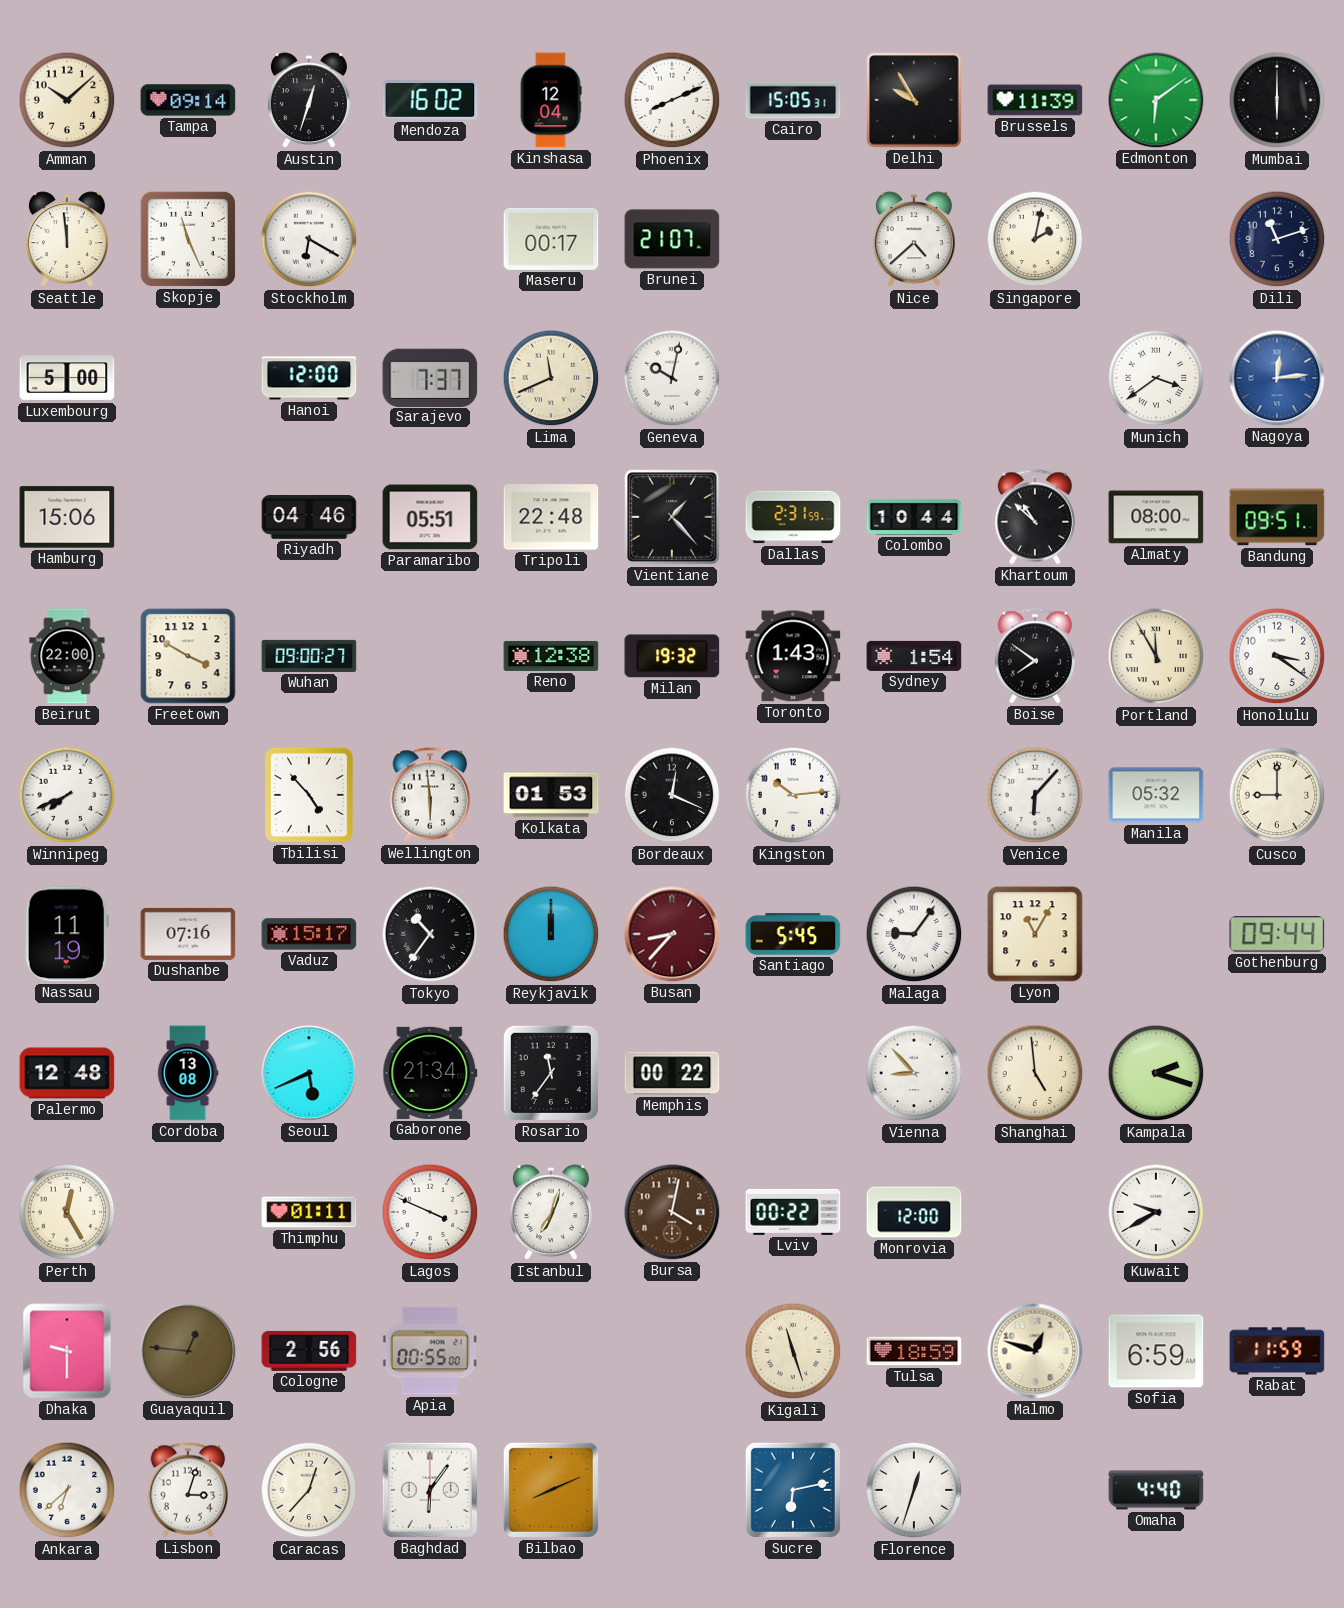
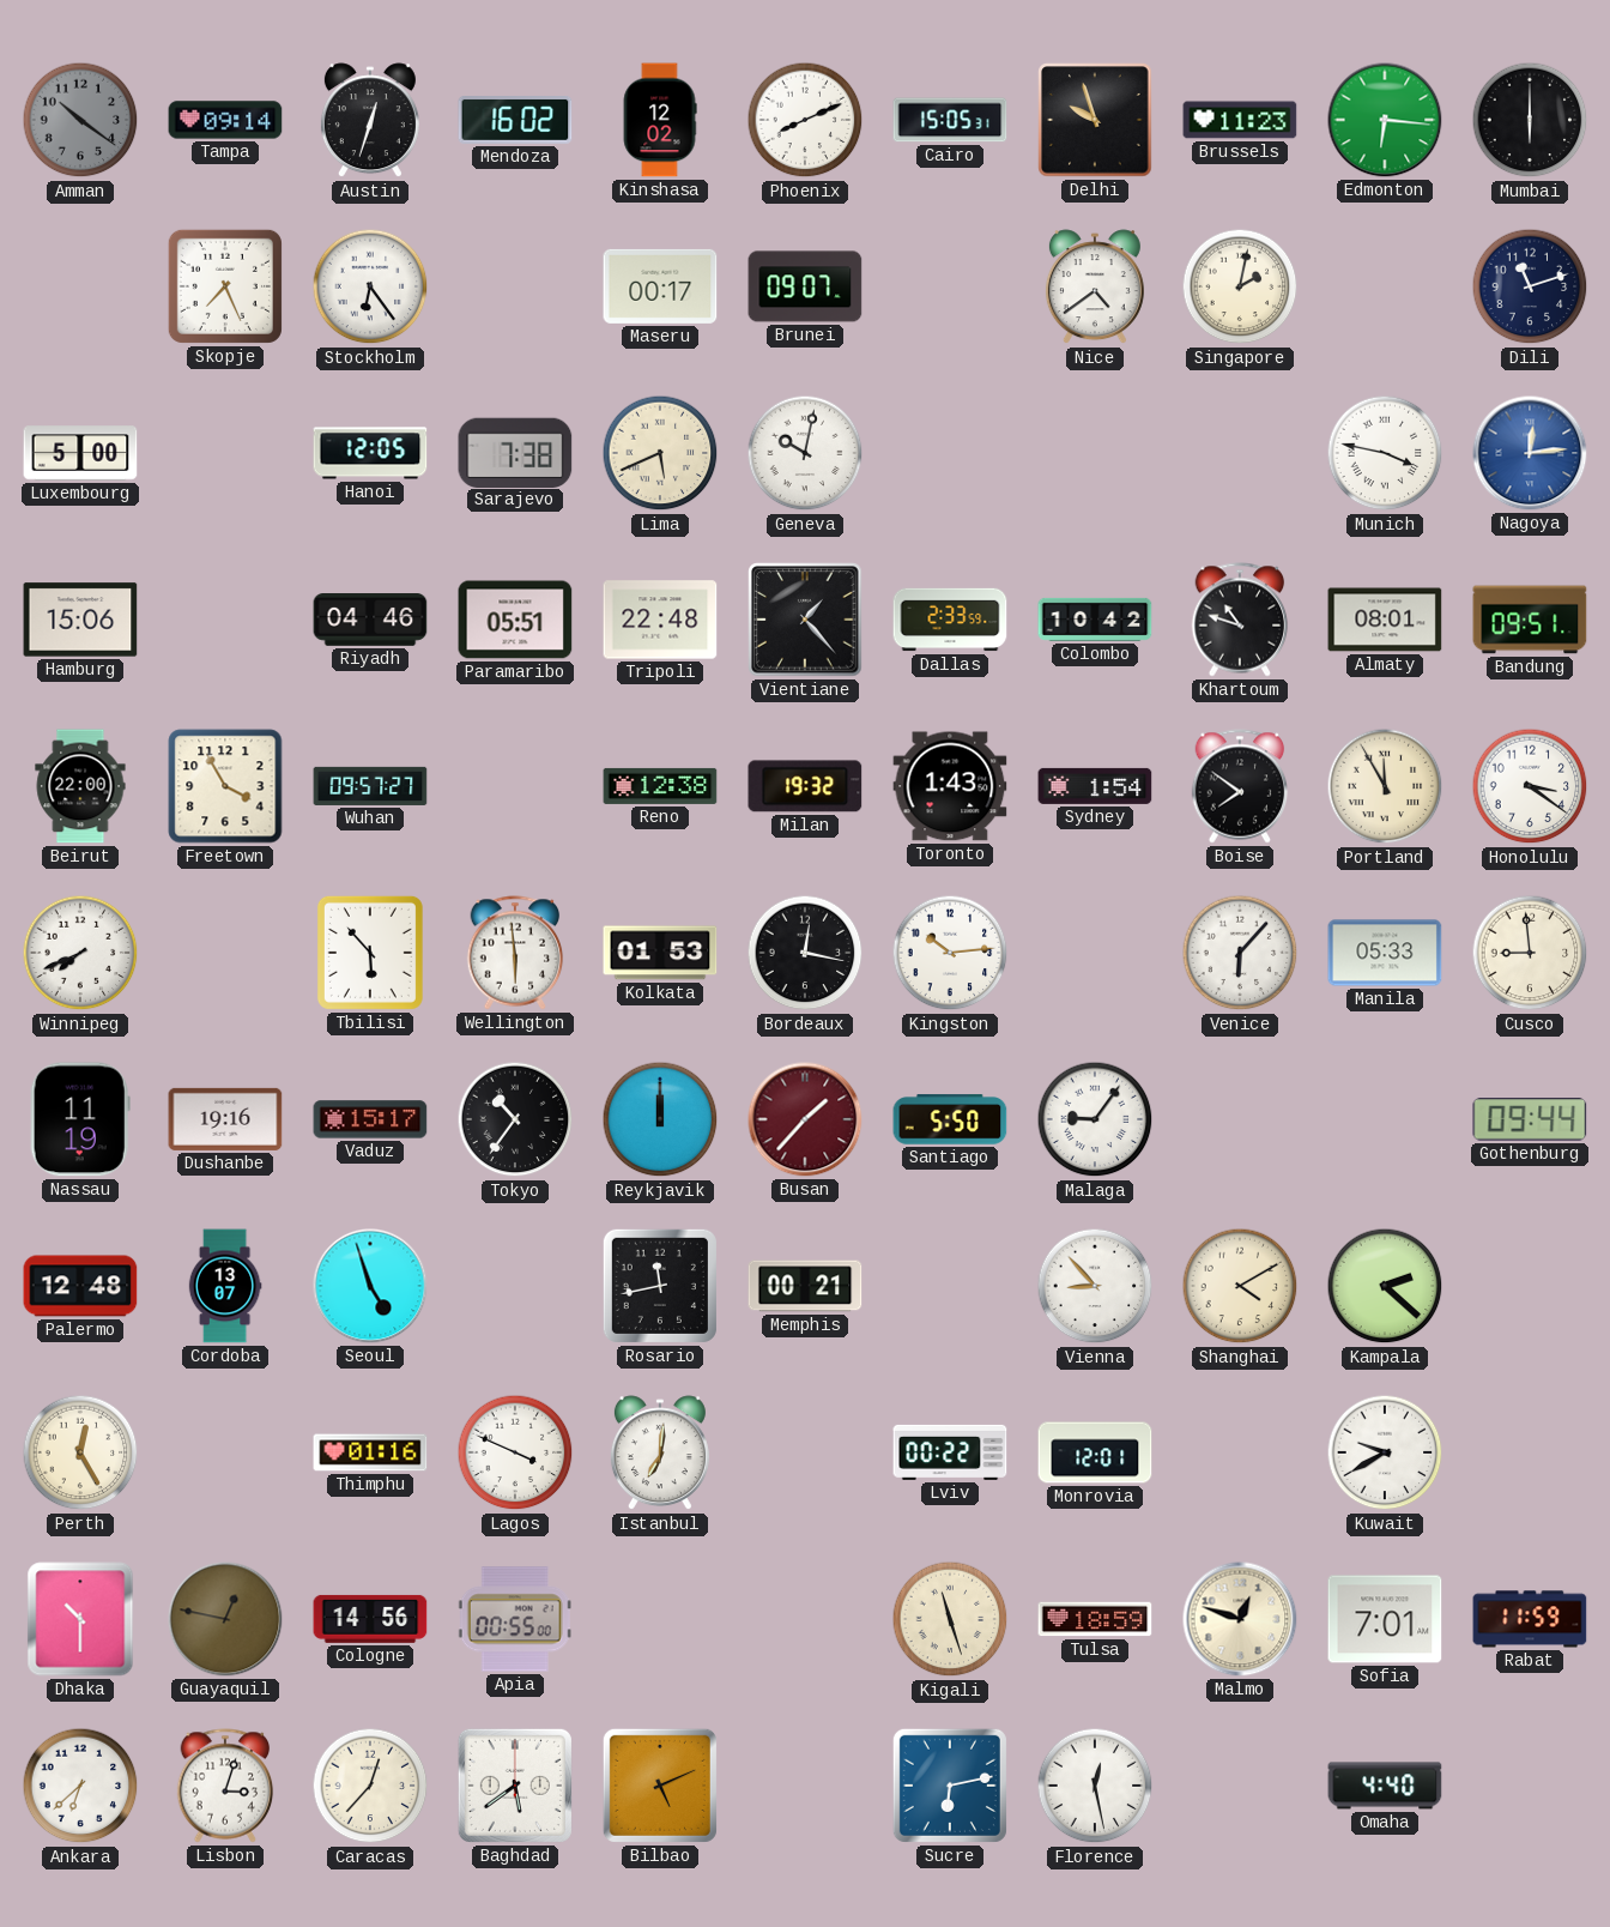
Amman: 10:08 -> 10:21 (80, 120)
Amman dial: cream -> grey (80, 120)
Kinshasa: 12:04 -> 12:02 (660, 120)
Delhi: 9:55 -> 9:57 (1095, 120)
Brussels: 11:39 -> 11:23 (1240, 120)
Edmonton: 6:09 -> 6:16 (1385, 120)
Seattle: 11:59 -> none (67, 240)
Skopje: 11:26 -> 7:26 (225, 286)
Stockholm: 6:20 -> 6:24 (370, 286)
Brunei: 21:07 -> 09:07 (805, 286)
Nice: 4:38 -> 4:39 (1095, 288)
Hanoi: 12:00 -> 12:05 (370, 453)
Sarajevo: 7:37 -> 7:38 (515, 452)
Lima: 11:41 -> 5:41 (660, 453)
Munich: 3:39 -> 3:47 (1385, 453)
Dallas: 2:31 -> 2:33 (950, 620)
Colombo: 10:44 -> 10:42 (1095, 620)
Khartoum: 10:52 -> 10:48 (1240, 620)
Almaty: 08:00 -> 08:01 (1385, 620)
Freetown: 3:50 -> 3:55 (225, 786)
Wuhan: 09:00 -> 09:57 (370, 786)
Tbilisi: 4:53 -> 5:53 (370, 953)
Bordeaux: 12:19 -> 12:17 (805, 953)
Manila: 05:32 -> 05:33 (1385, 953)
Cusco: 9:00 -> 8:59 (1530, 953)
Dushanbe: 07:16 -> 19:16 (225, 1119)
Busan: 8:37 -> 1:37 (805, 1119)
Santiago: 5:45 -> 5:50 (950, 1119)
Lyon: 11:05 -> none (1035, 934)
Cordoba: 13:08 -> 13:07 (225, 1286)
Seoul: 5:41 -> 4:57 (370, 1286)
Gaborone: 21:34 -> none (430, 1073)
Rosario: 11:36 -> 11:43 (660, 1286)
Memphis: 00:22 -> 00:21 (805, 1286)
Shanghai: 4:59 -> 4:10 (1240, 1286)
Kampala: 2:18 -> 2:22 (1385, 1286)
Thimphu: 01:11 -> 01:16 (370, 1452)
Istanbul: 7:03 -> 7:01 (660, 1454)
Bursa: 4:02 -> none (672, 1212)
Monrovia: 12:00 -> 12:01 (1095, 1452)
Dhaka: 9:30 -> 10:30 (80, 1619)
Guayaquil: 12:46 -> 12:47 (225, 1619)
Cologne: 2:56 -> 14:56 (370, 1619)
Sofia: 6:59 -> 7:01 (1385, 1619)
Baghdad: 6:06 -> 5:39 (515, 1786)
Bilbao: 8:11 -> 5:11 (660, 1786)
Florence: 12:33 -> 12:28 (1095, 1786)
